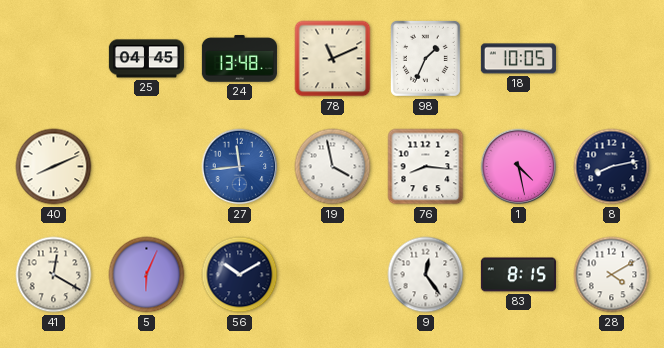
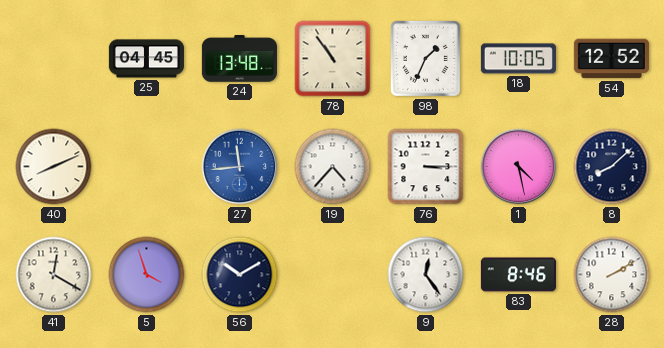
78: 11:11 -> 10:54 (333, 59)
54: none -> 12:52 (611, 59)
19: 3:58 -> 4:37 (333, 167)
76: 8:16 -> 3:15 (426, 167)
8: 8:13 -> 8:08 (612, 167)
5: 6:04 -> 3:57 (147, 275)
83: 8:15 -> 8:46 (518, 275)
28: 4:10 -> 2:10 (612, 275)
